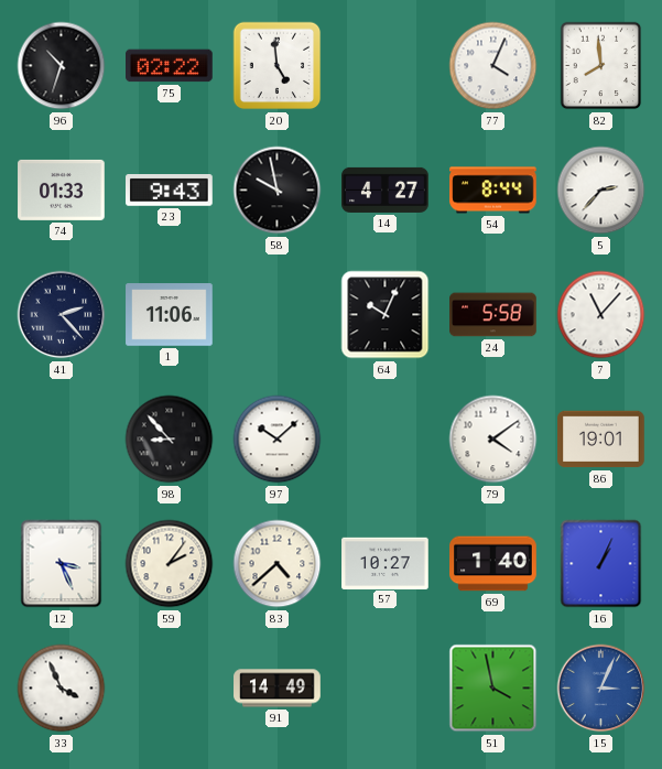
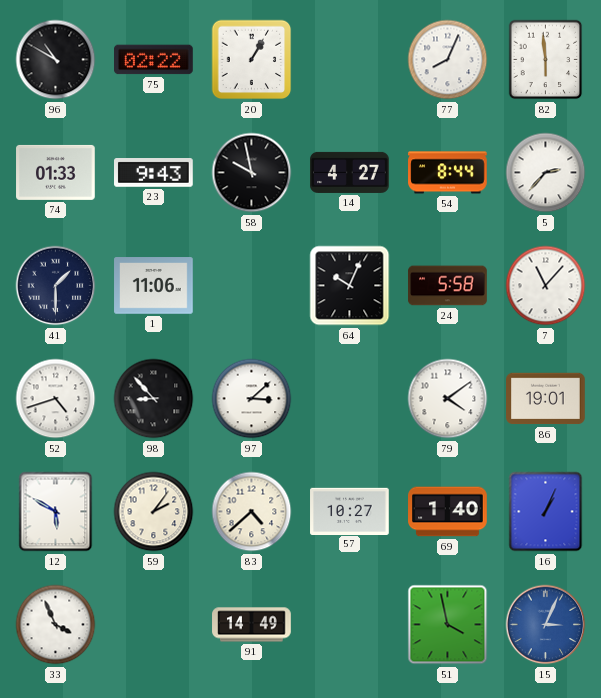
96: 10:33 -> 10:50 (56, 60)
20: 4:59 -> 1:05 (252, 60)
77: 4:04 -> 8:04 (448, 60)
82: 7:59 -> 5:59 (546, 60)
41: 2:23 -> 1:30 (56, 286)
52: none -> 4:42 (56, 399)
97: 10:08 -> 3:08 (252, 399)
12: 3:26 -> 5:50 (56, 512)
